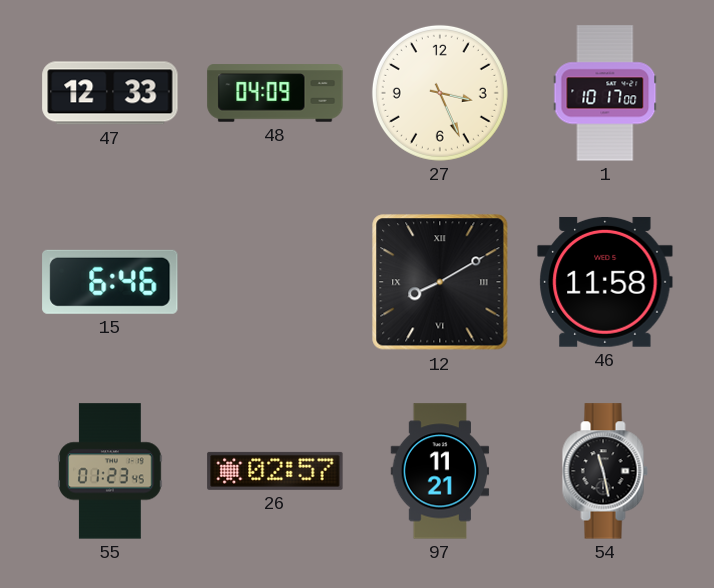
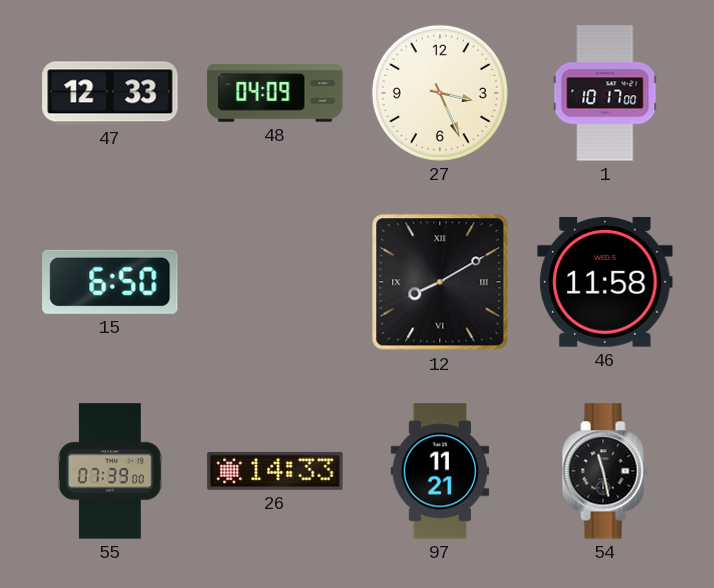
15: 6:46 -> 6:50 (110, 282)
55: 01:23 -> 07:39 (110, 471)
26: 02:57 -> 14:33 (275, 471)
